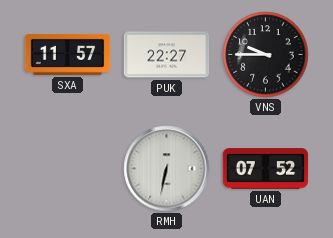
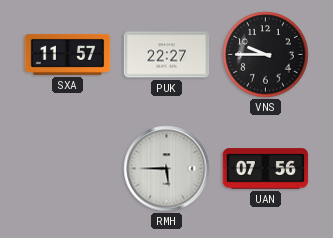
RMH: 6:32 -> 5:45 (167, 169)
UAN: 07:52 -> 07:56 (266, 169)
